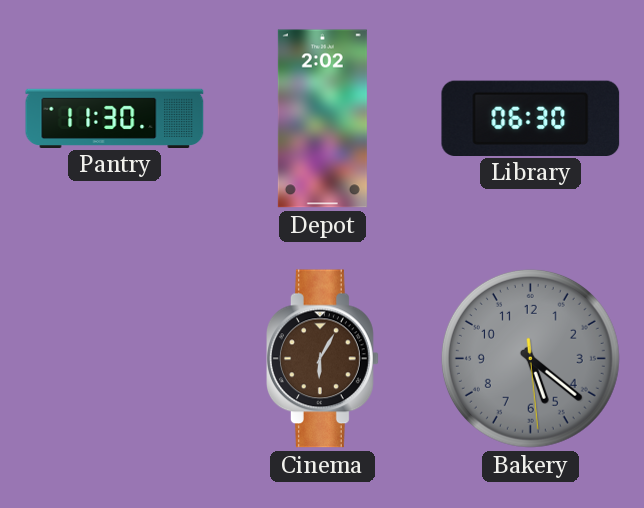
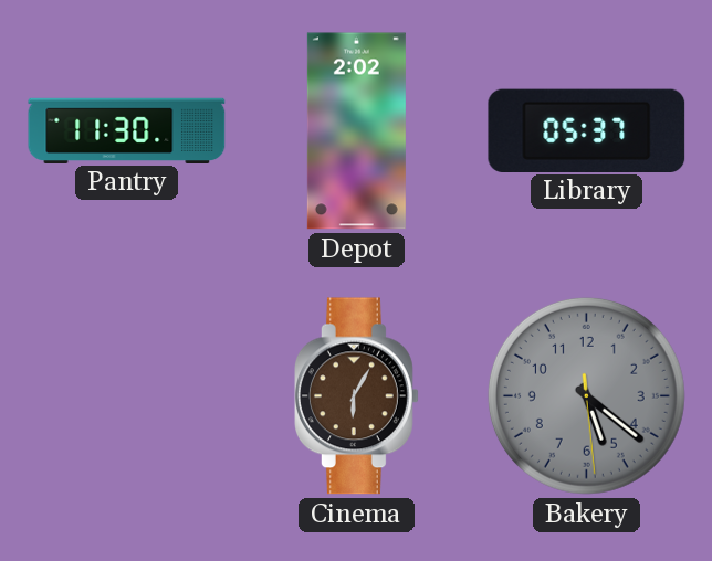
Library: 06:30 -> 05:37 (587, 130)
